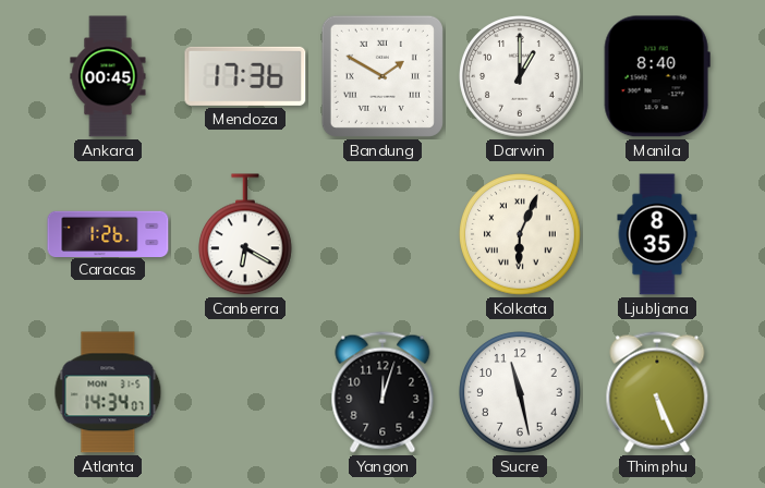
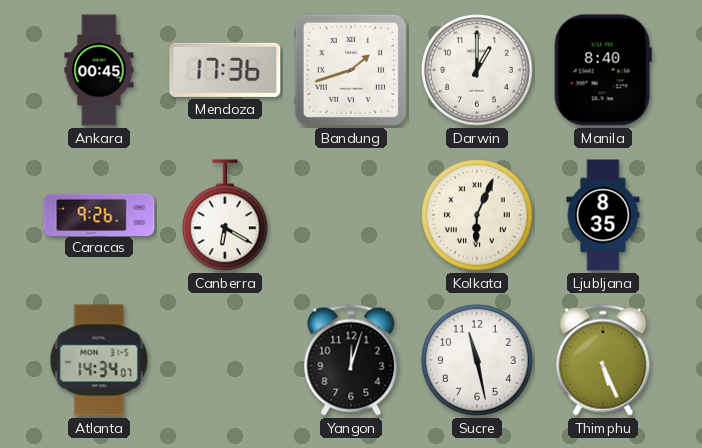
Bandung: 1:50 -> 1:42 (351, 70)
Caracas: 1:26 -> 9:26 (99, 214)
